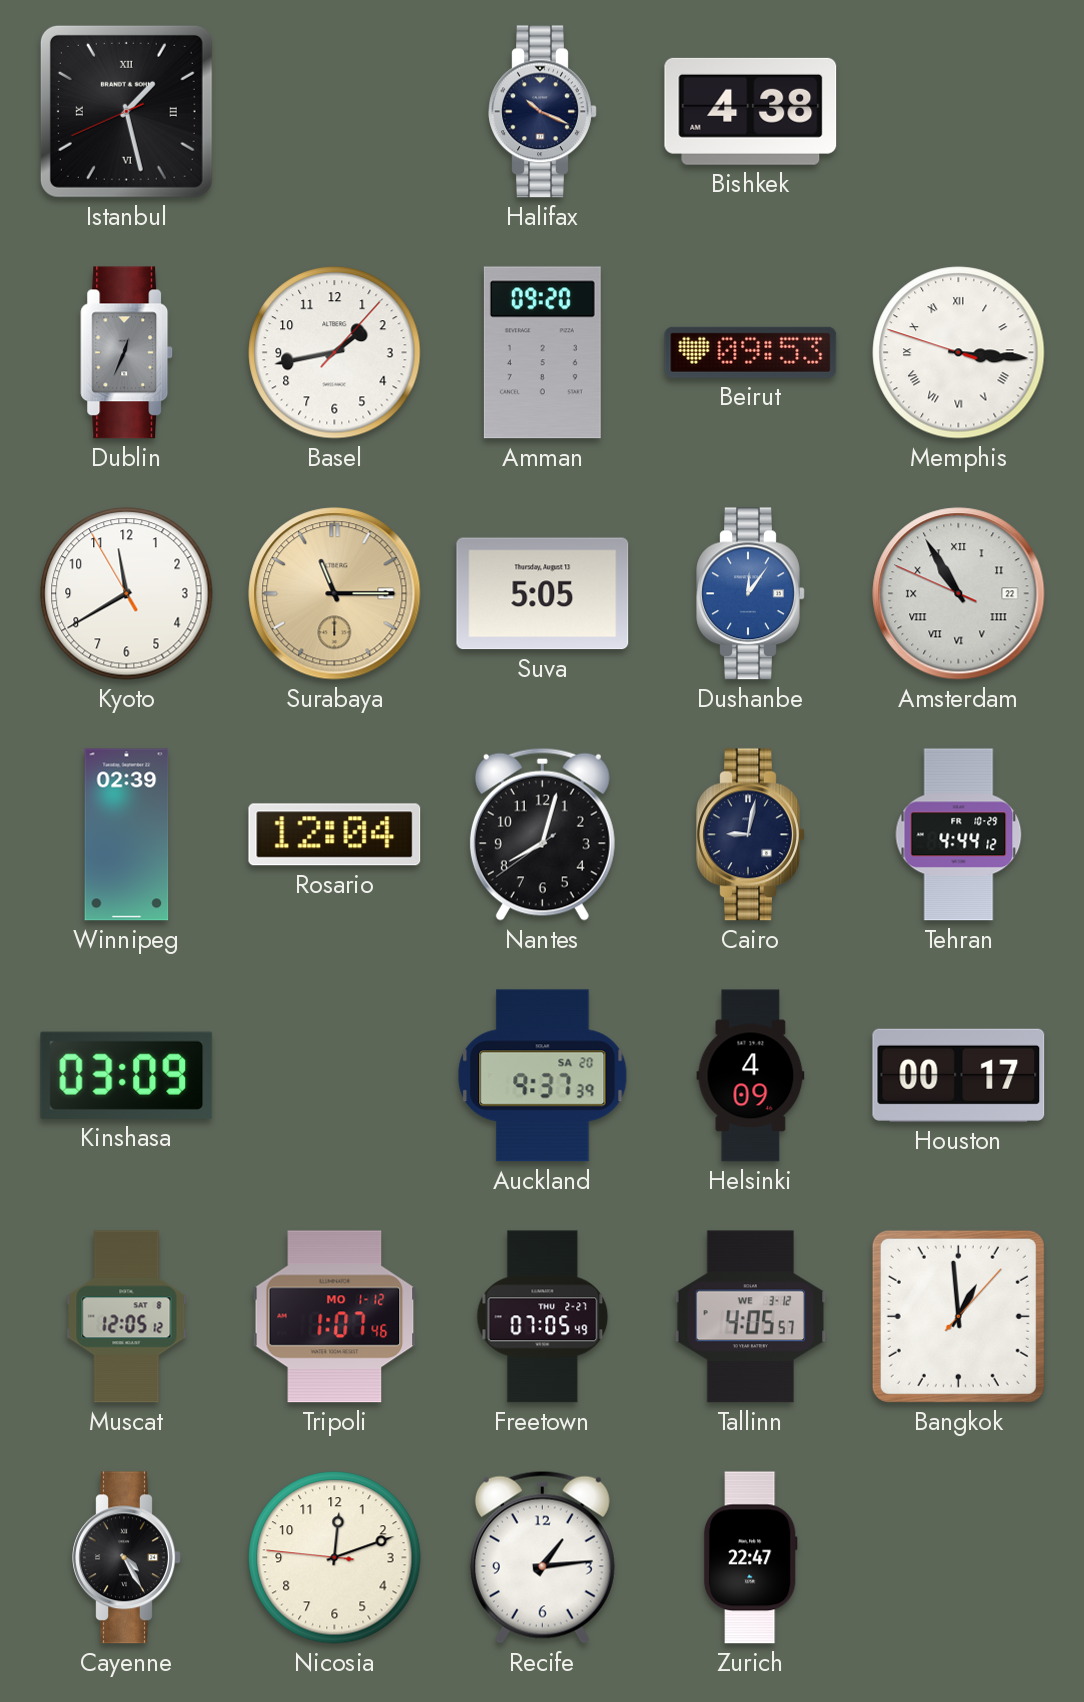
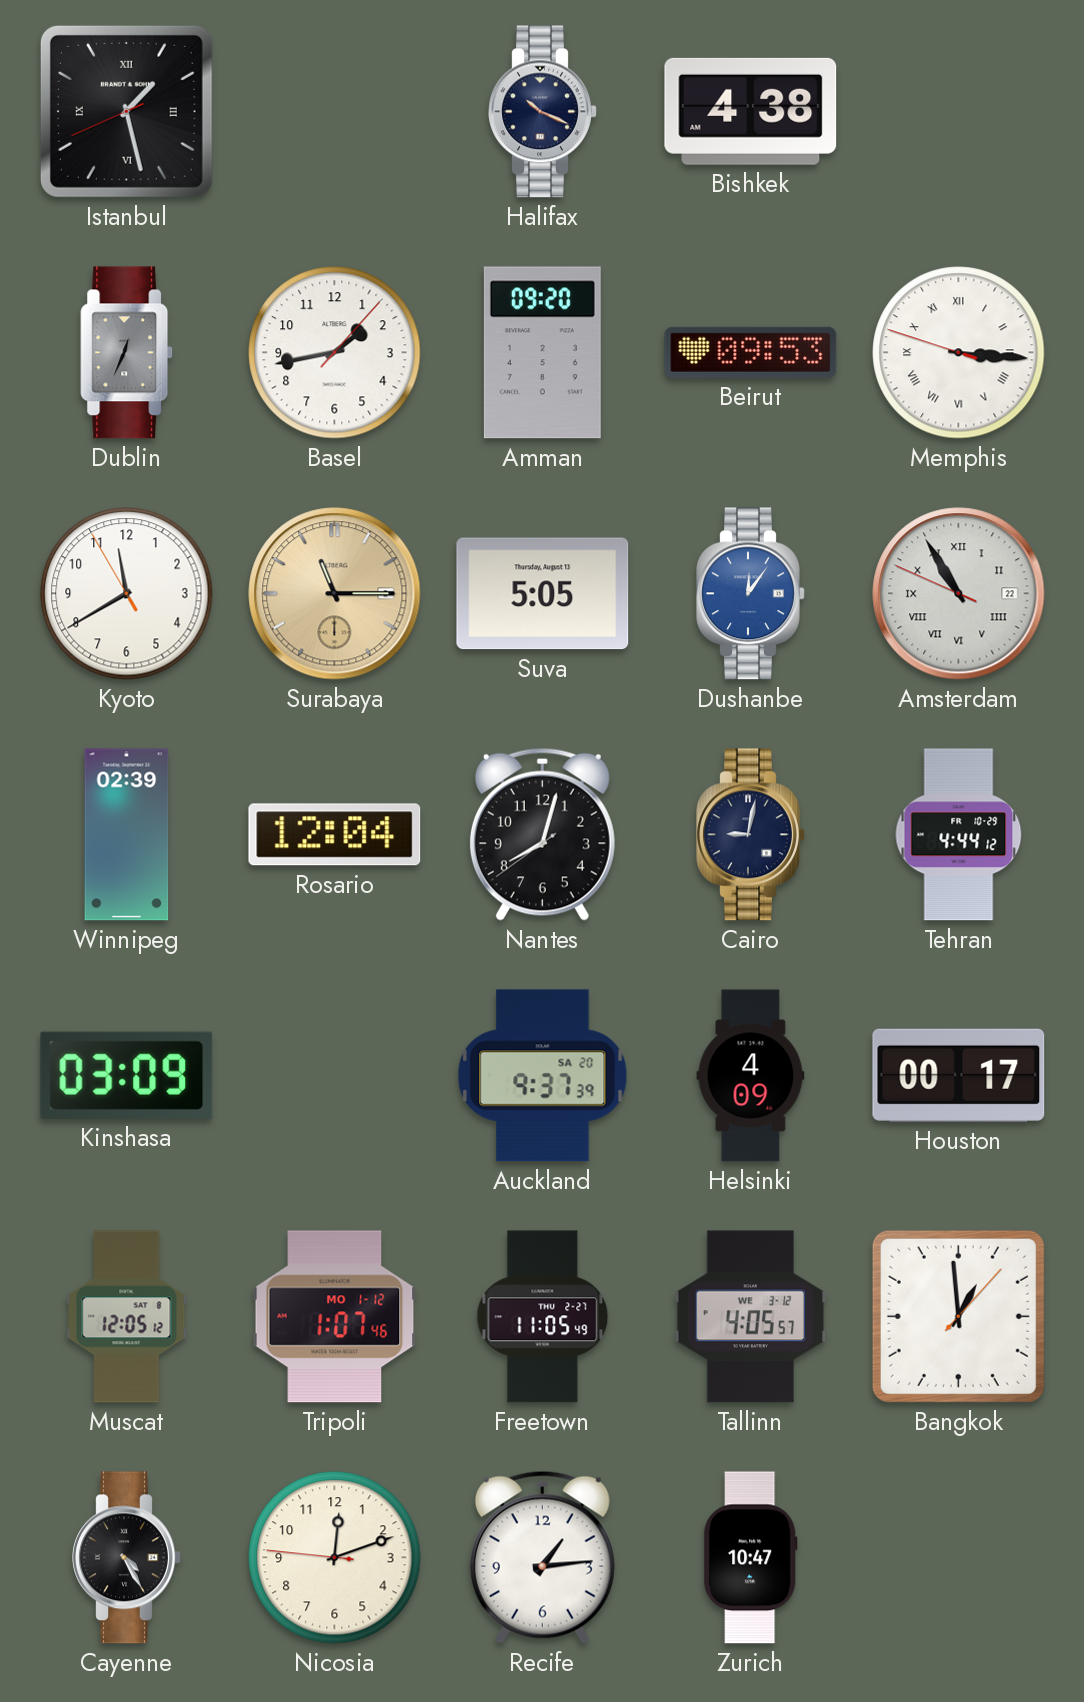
Freetown: 07:05 -> 11:05 (543, 1317)
Zurich: 22:47 -> 10:47 (750, 1558)
